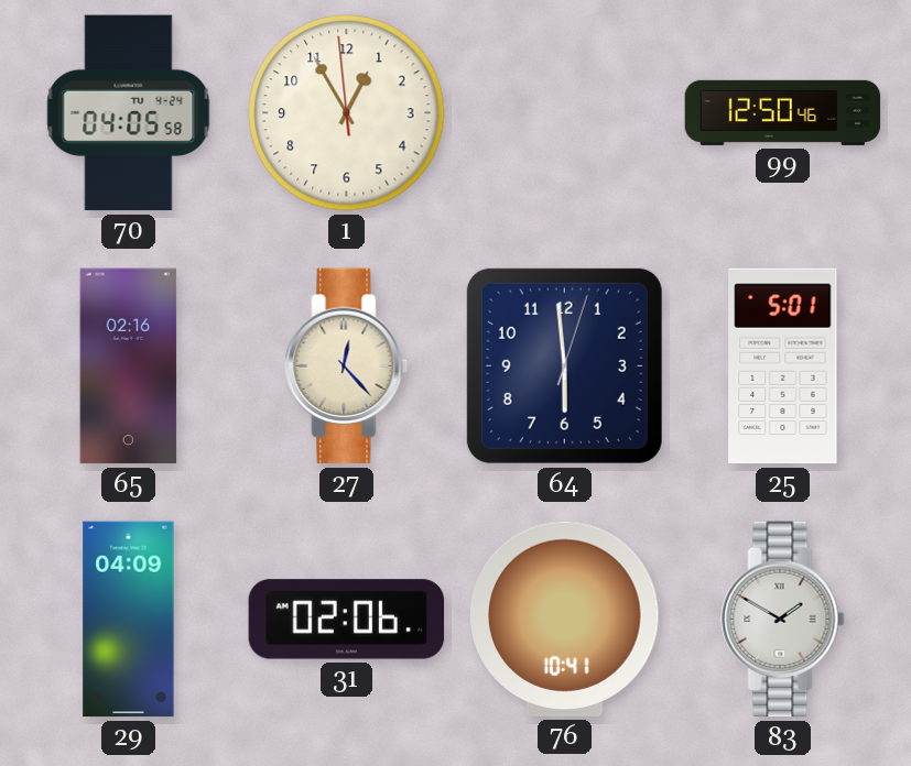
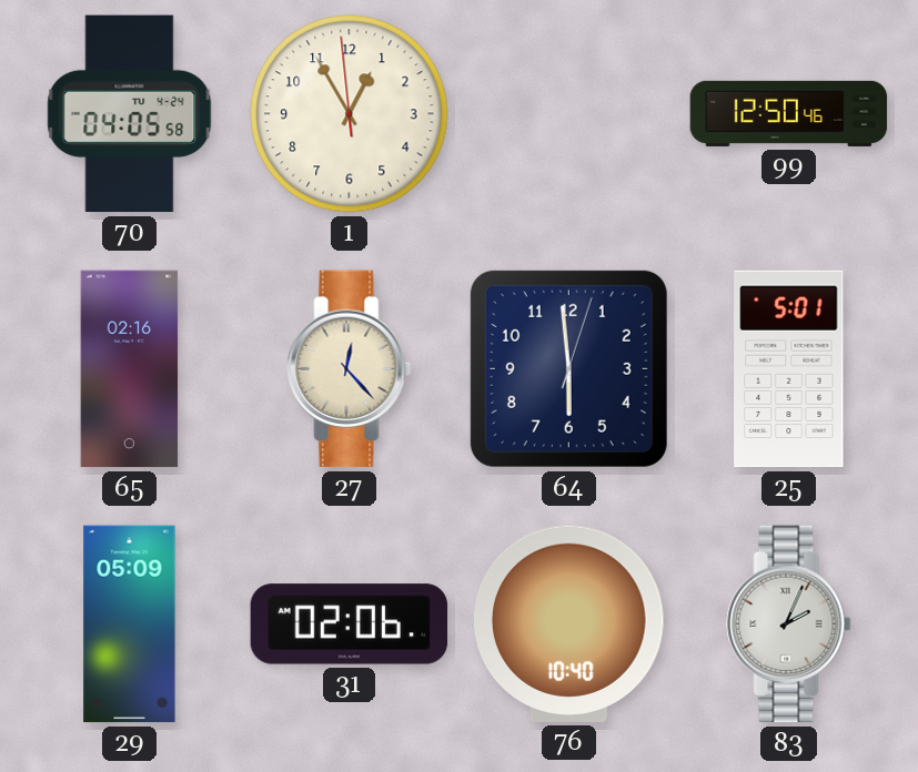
29: 04:09 -> 05:09 (130, 624)
76: 10:41 -> 10:40 (569, 623)
83: 1:50 -> 2:04 (789, 624)
